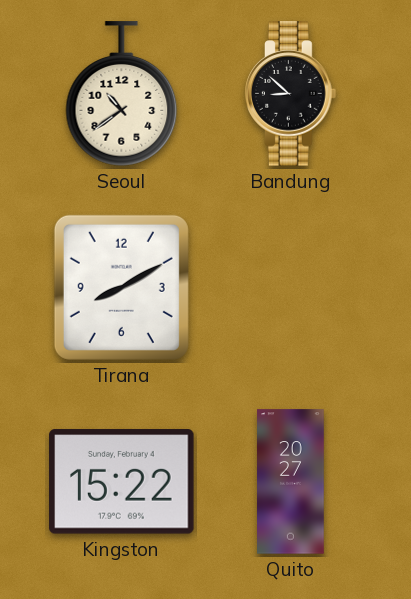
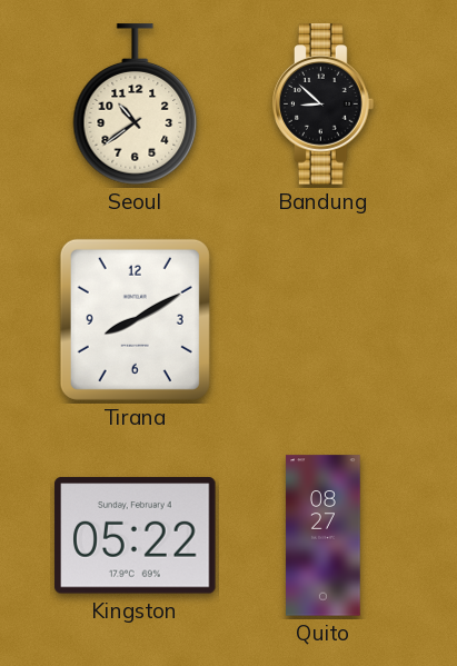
Kingston: 15:22 -> 05:22 (136, 536)
Quito: 20:27 -> 08:27 (324, 536)
